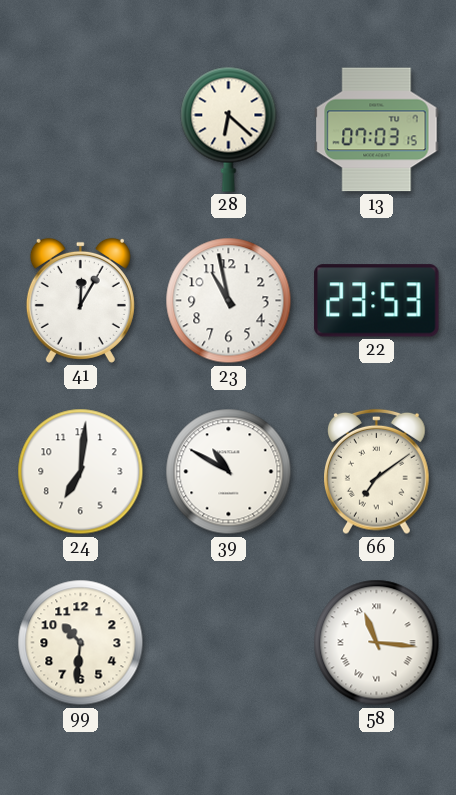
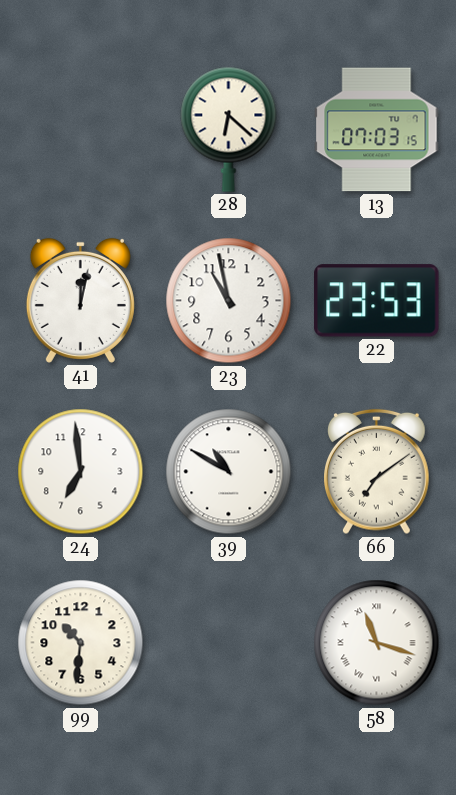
41: 12:05 -> 12:02 (80, 300)
24: 7:01 -> 6:59 (81, 472)
58: 11:16 -> 11:18 (377, 643)
